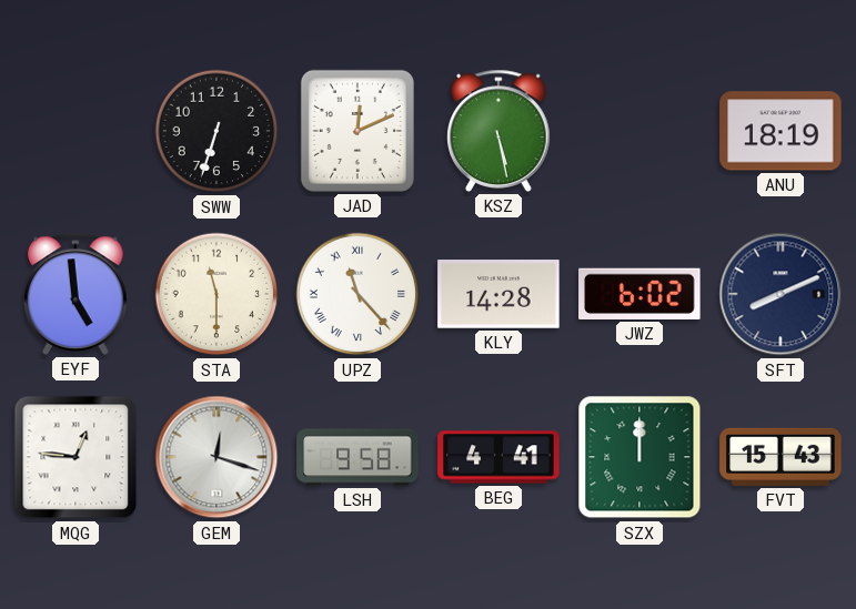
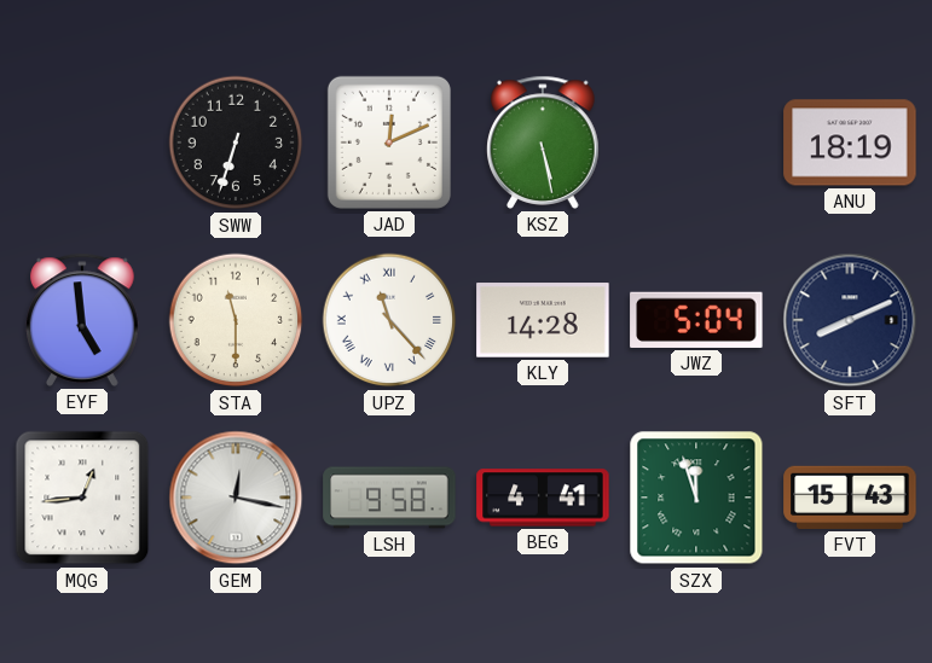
JWZ: 6:02 -> 5:04 (696, 320)
MQG: 12:46 -> 12:44 (82, 498)
GEM: 12:18 -> 12:17 (236, 498)
SZX: 12:00 -> 11:57 (696, 498)
